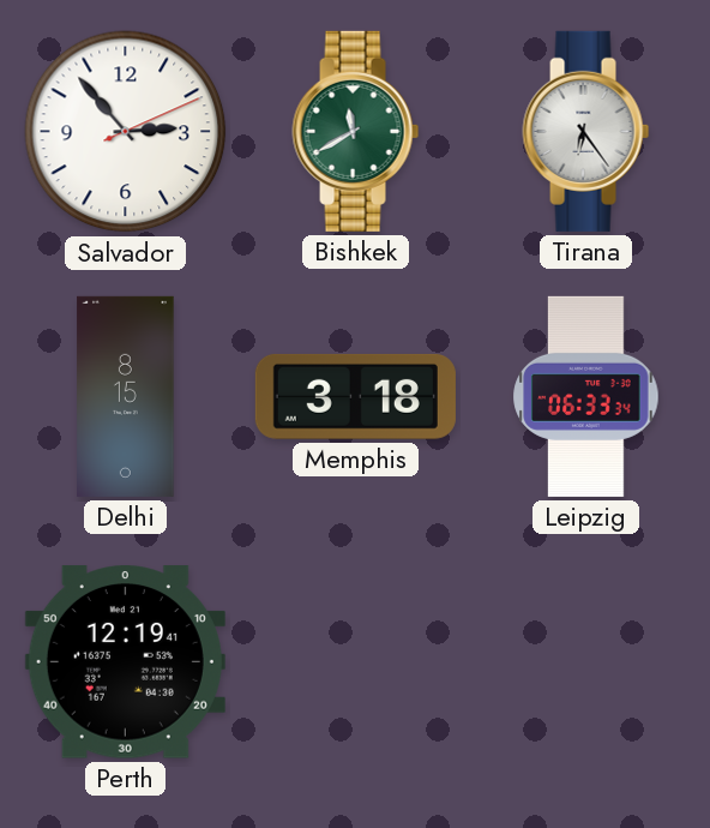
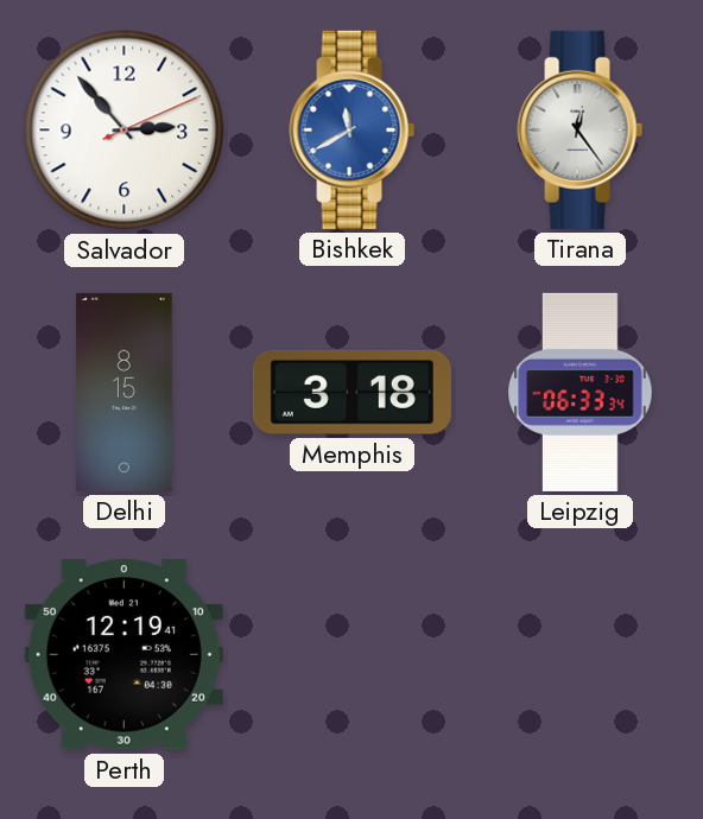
Bishkek dial: green -> blue (353, 129)
Tirana: 6:24 -> 12:24 (581, 129)
